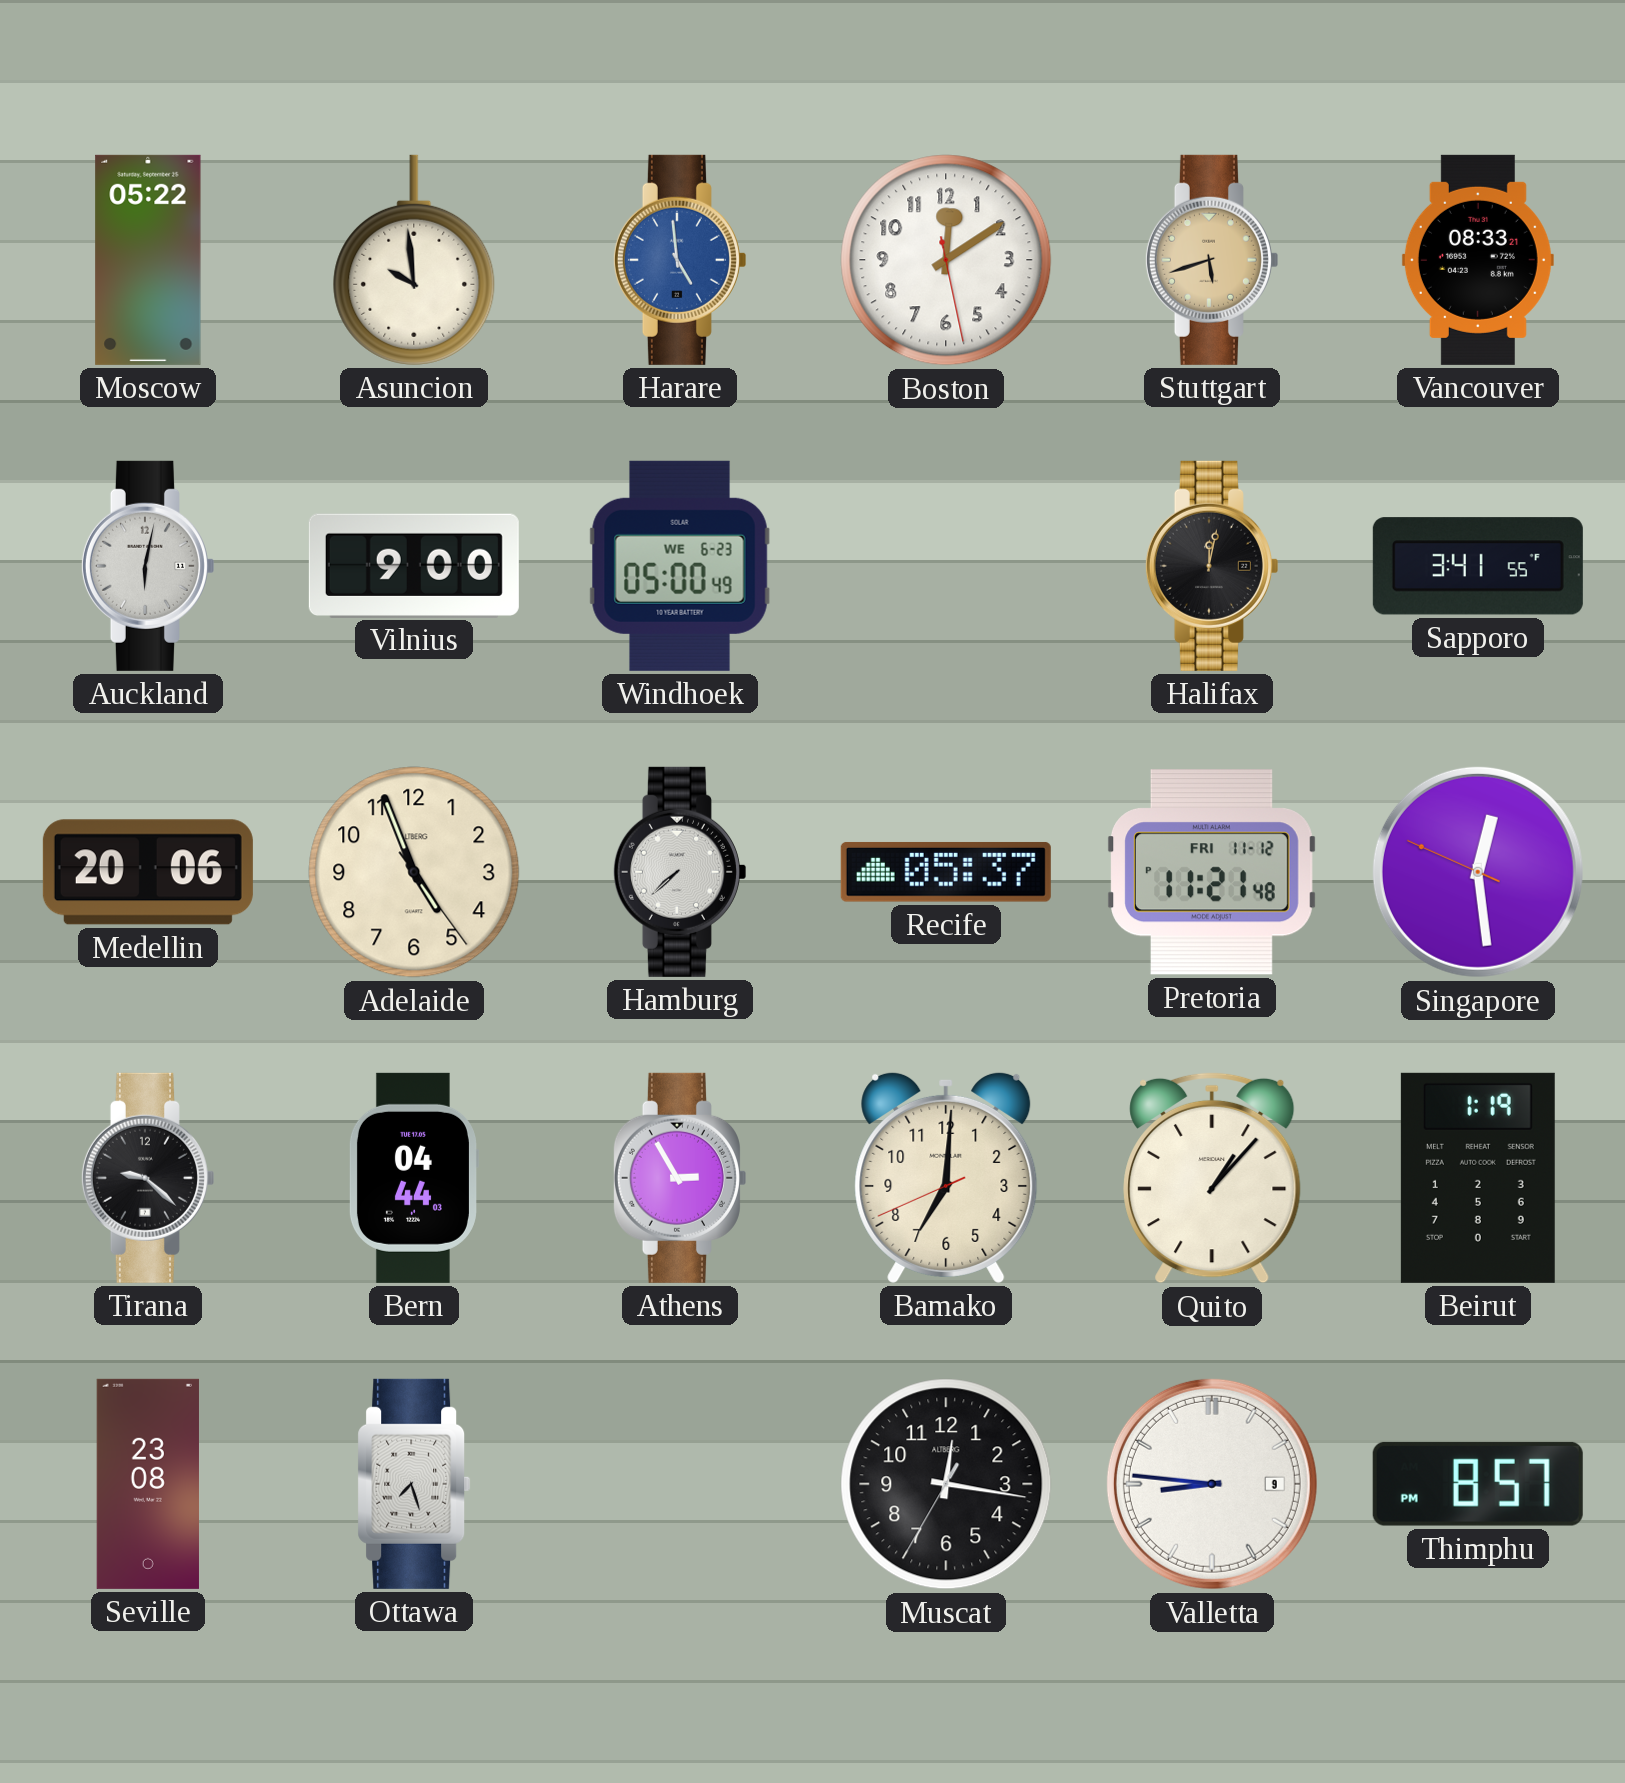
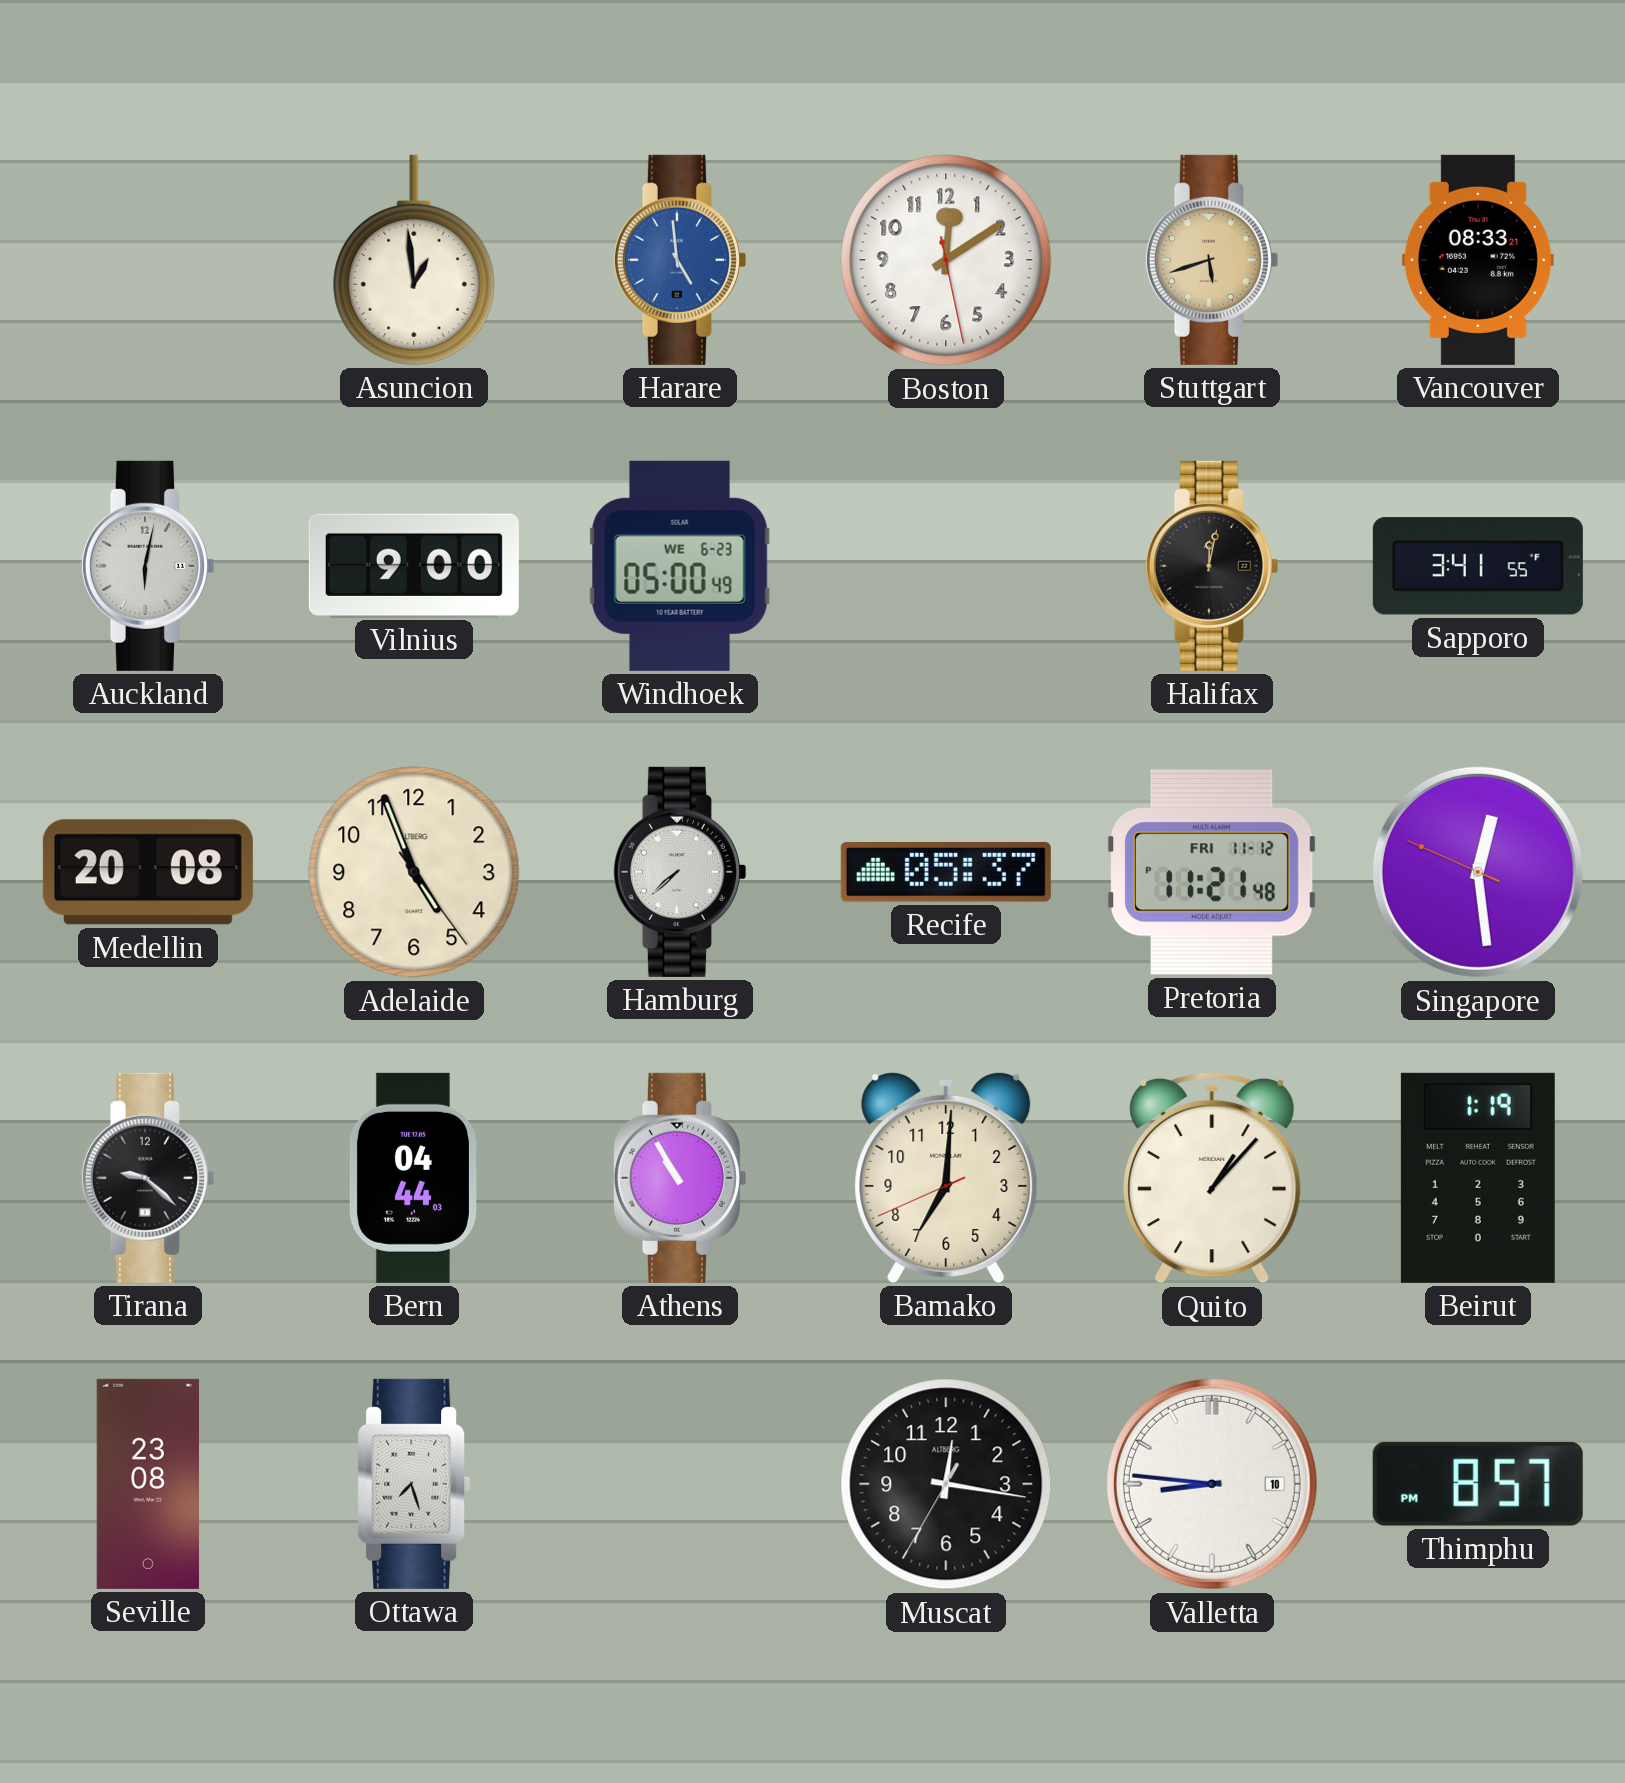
Moscow: 05:22 -> none (148, 260)
Asuncion: 9:59 -> 12:59 (414, 260)
Medellin: 20:06 -> 20:08 (148, 872)
Athens: 2:55 -> 10:55 (679, 1178)
Valletta date: 9 -> 10 (1212, 1484)
